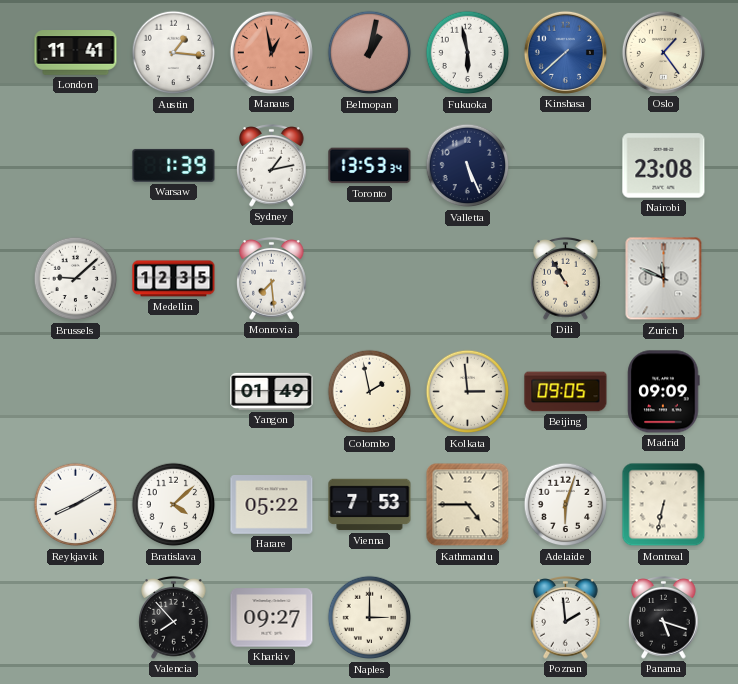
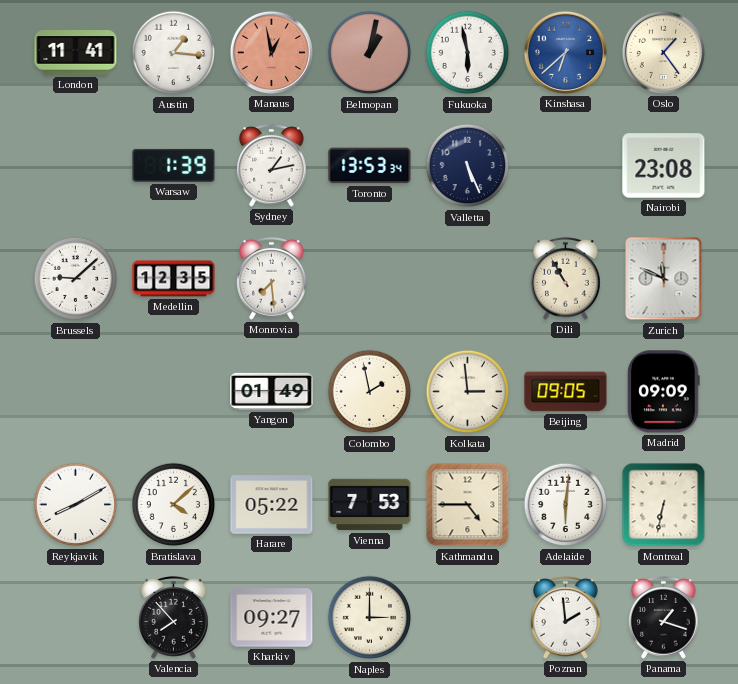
Kinshasa: 7:38 -> 6:38 (565, 52)
Adelaide: 6:03 -> 6:01 (566, 505)
Panama: 5:18 -> 1:18 (664, 618)
